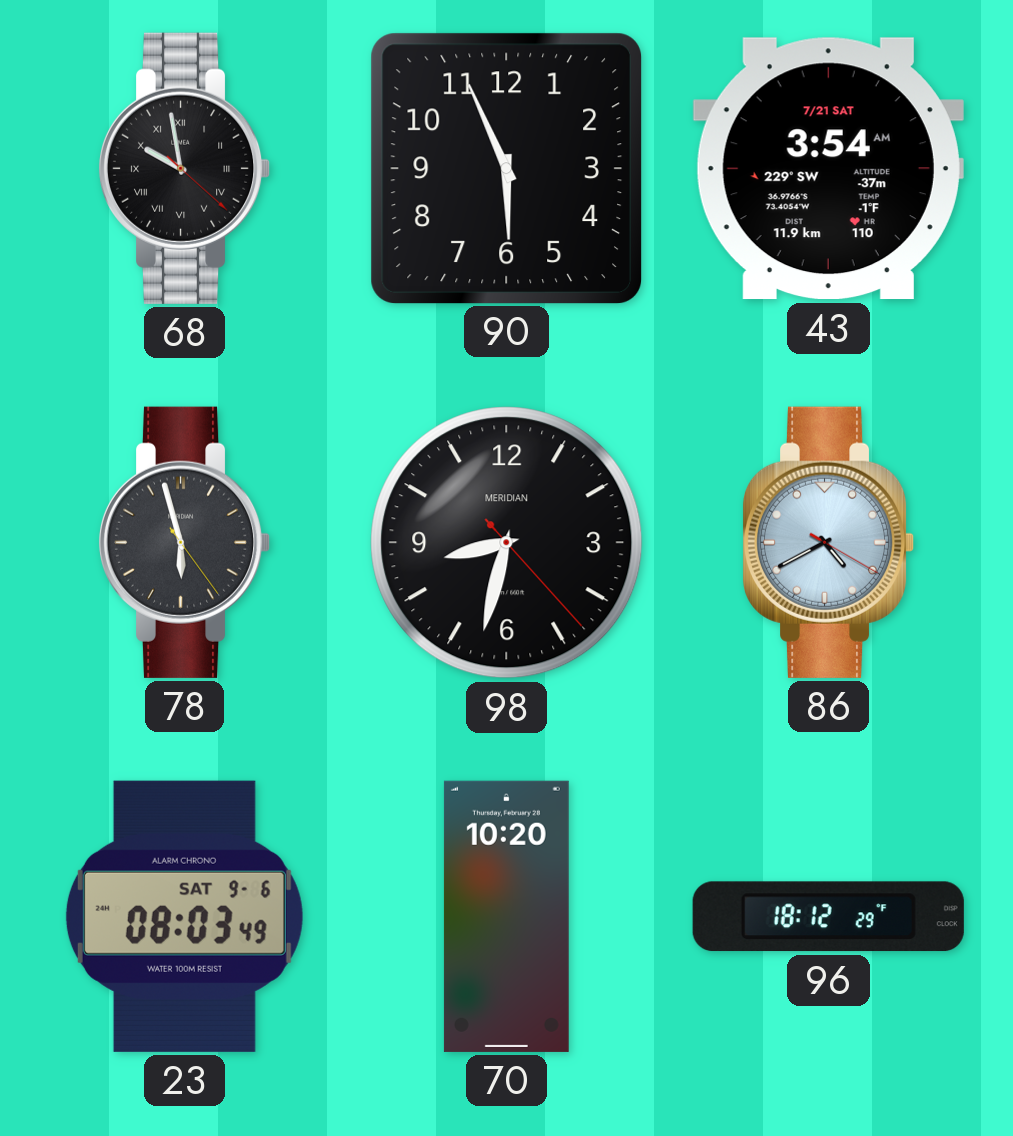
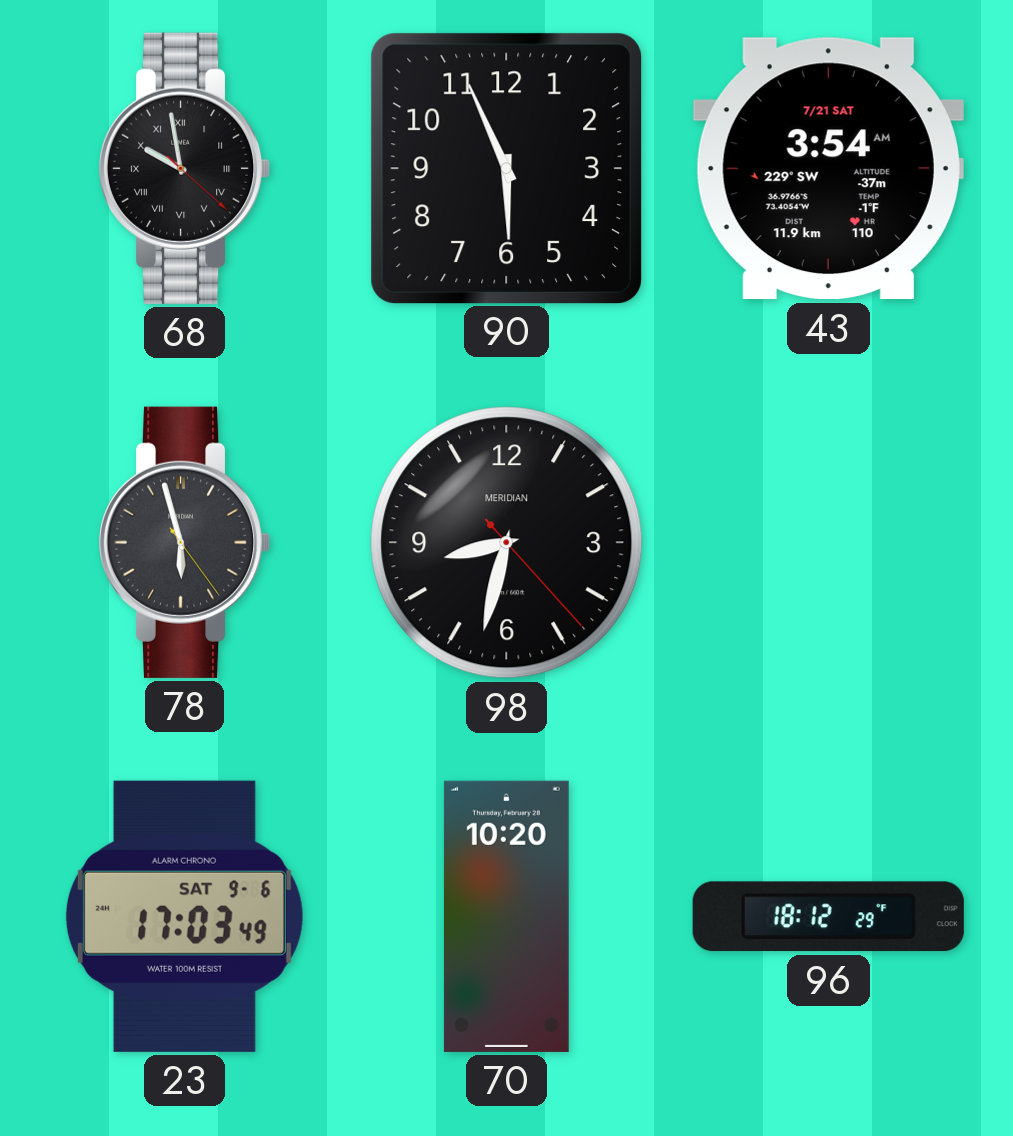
86: 4:40 -> none (828, 542)
23: 08:03 -> 17:03 (184, 916)
